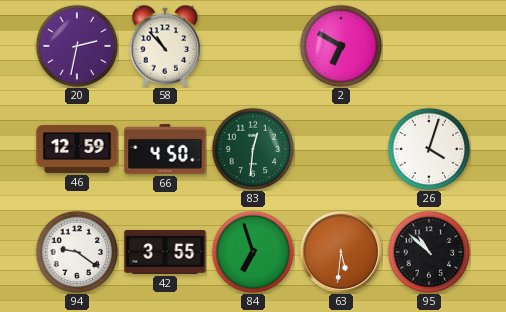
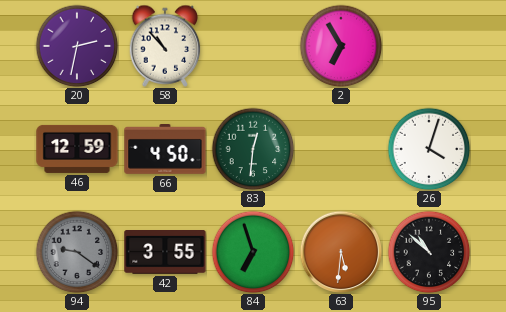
2: 6:50 -> 6:55 (341, 46)
94 dial: white -> grey (77, 252)
